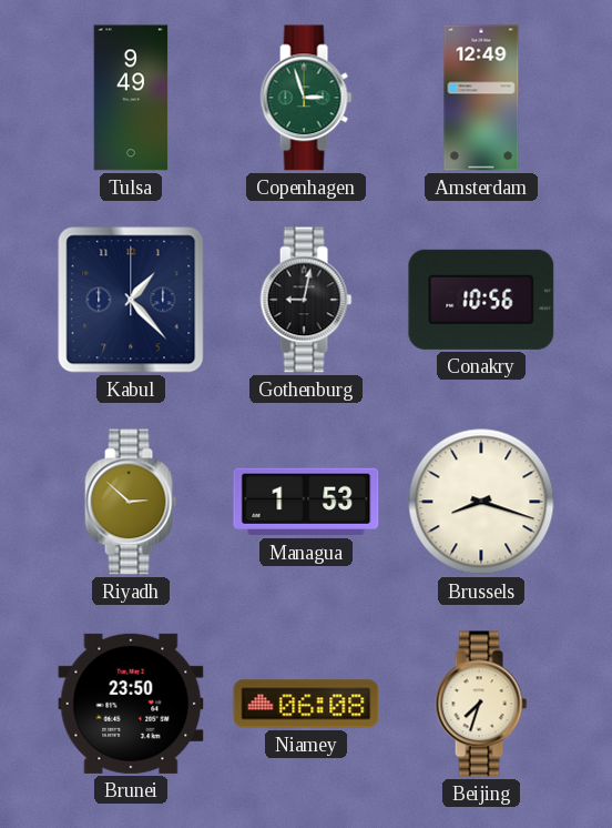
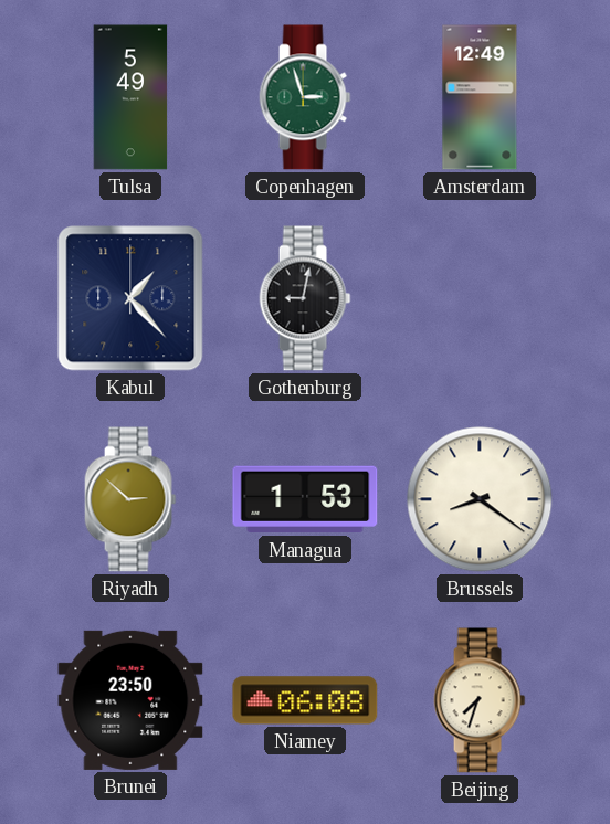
Tulsa: 9:49 -> 5:49 (130, 97)
Conakry: 10:56 -> none (481, 300)
Brussels: 8:18 -> 8:21 (480, 499)
